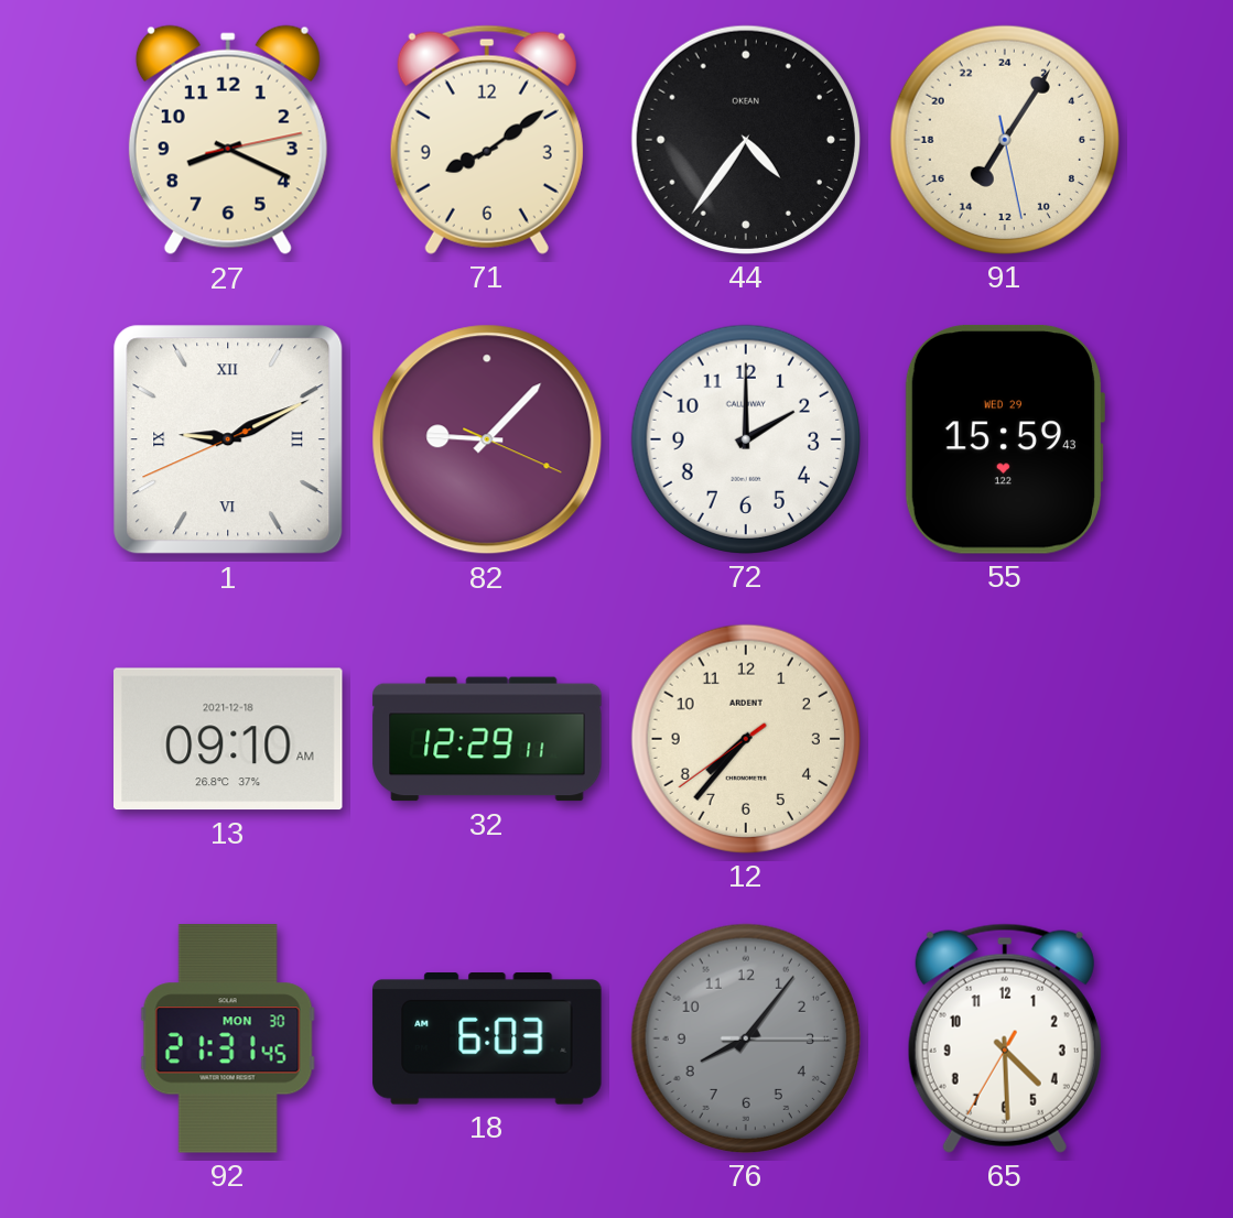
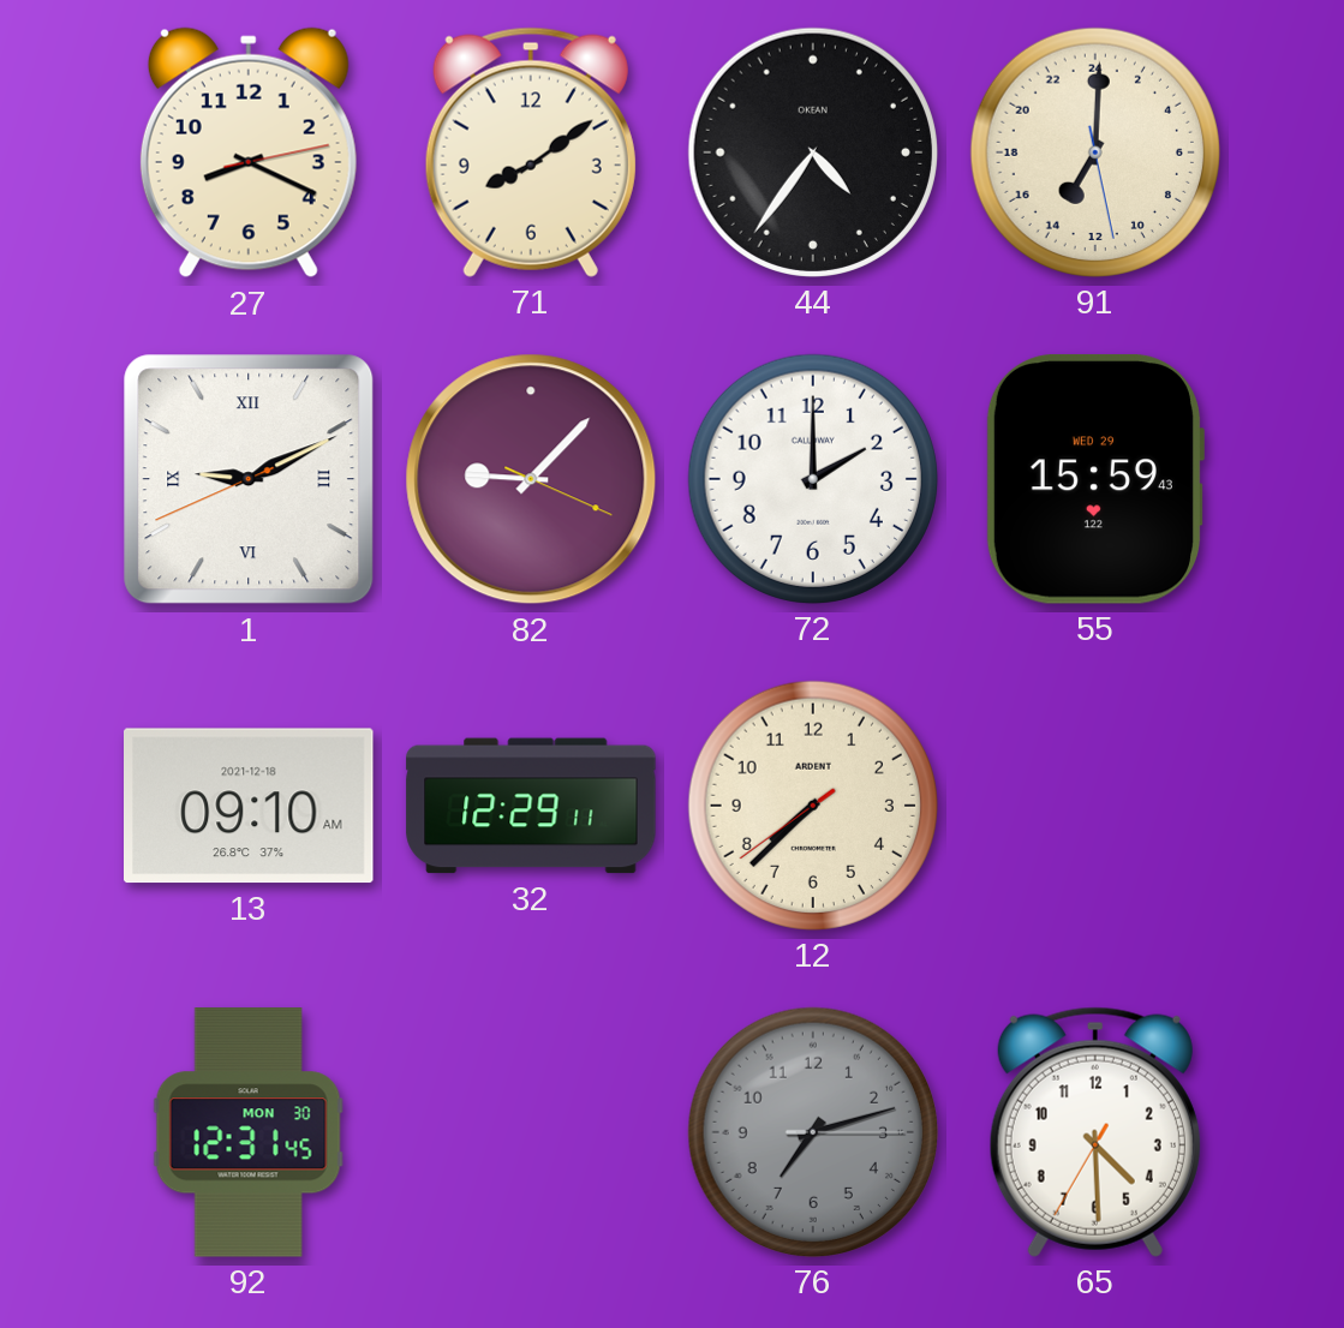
91: 14:05 -> 14:00 (1095, 152)
12: 7:36 -> 7:37 (813, 806)
92: 21:31 -> 12:31 (249, 1133)
18: 6:03 -> none (487, 1040)
76: 8:06 -> 7:12 (813, 1132)
